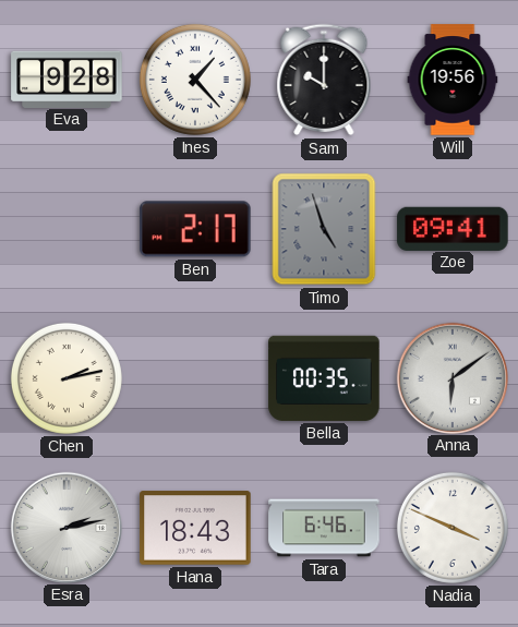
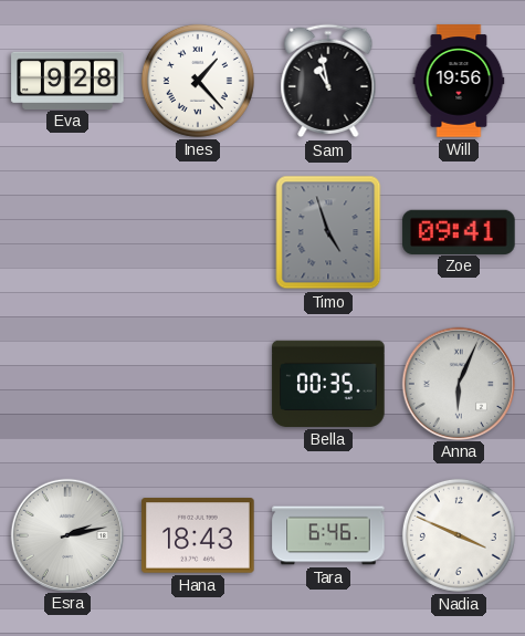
Sam: 10:00 -> 10:58 (328, 81)
Ben: 2:17 -> none (195, 229)
Chen: 2:13 -> none (67, 378)
Anna: 6:09 -> 6:04 (458, 383)
